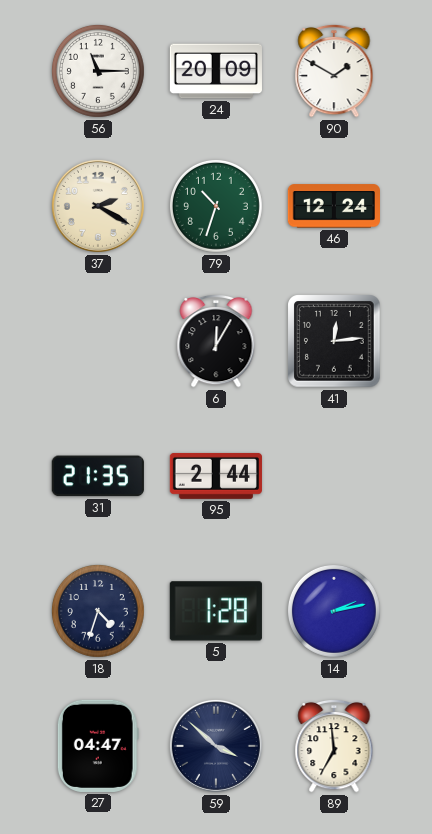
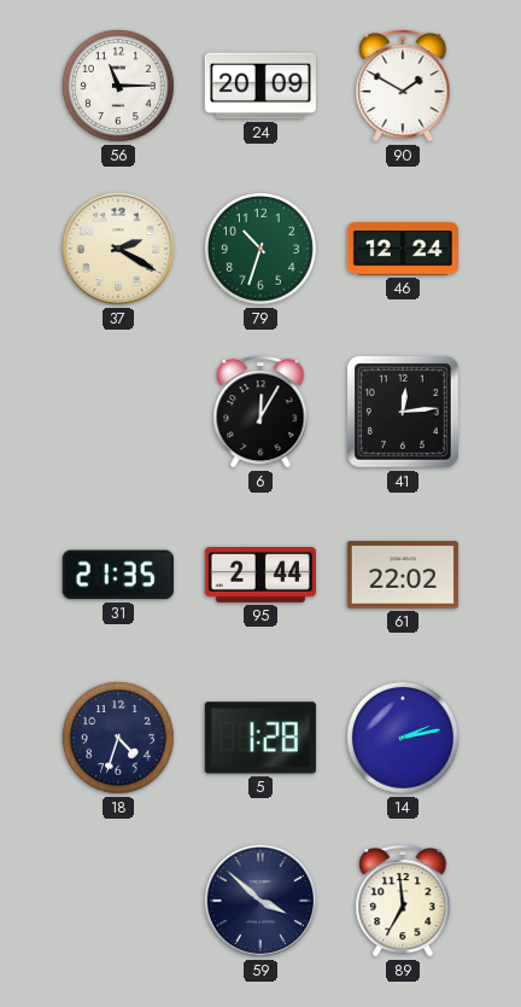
61: none -> 22:02 (403, 575)
27: 04:47 -> none (98, 746)
